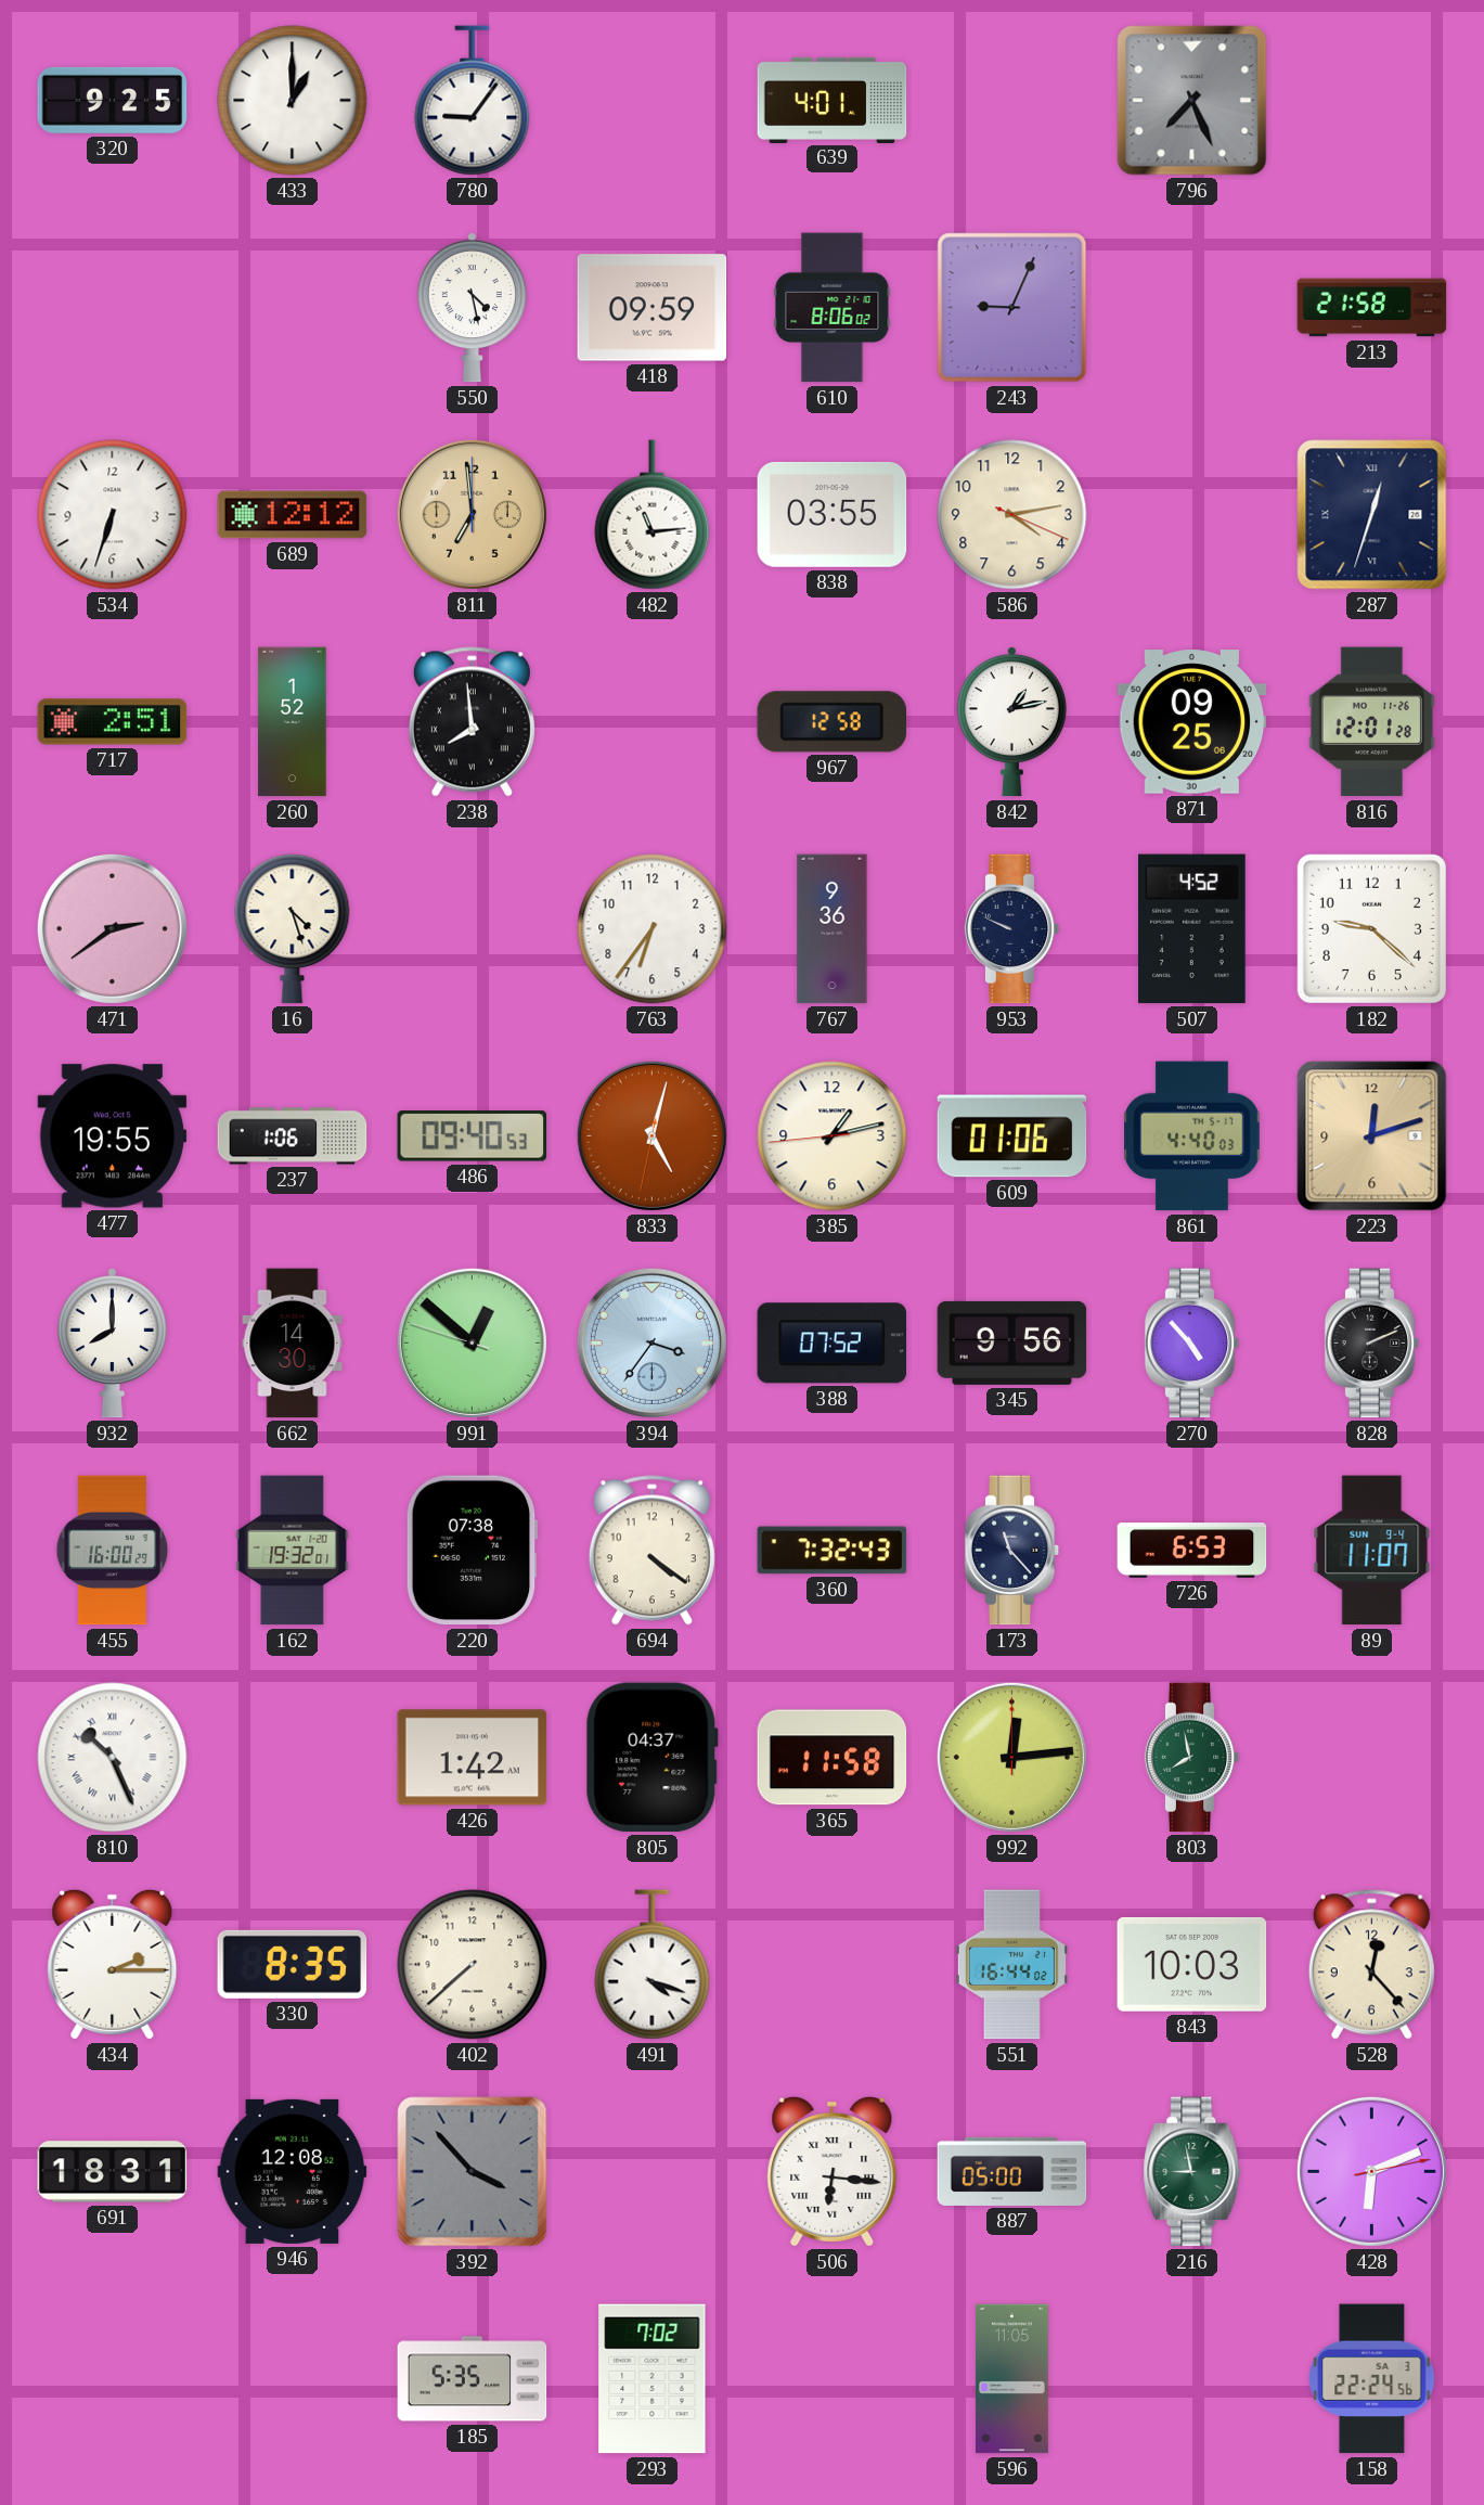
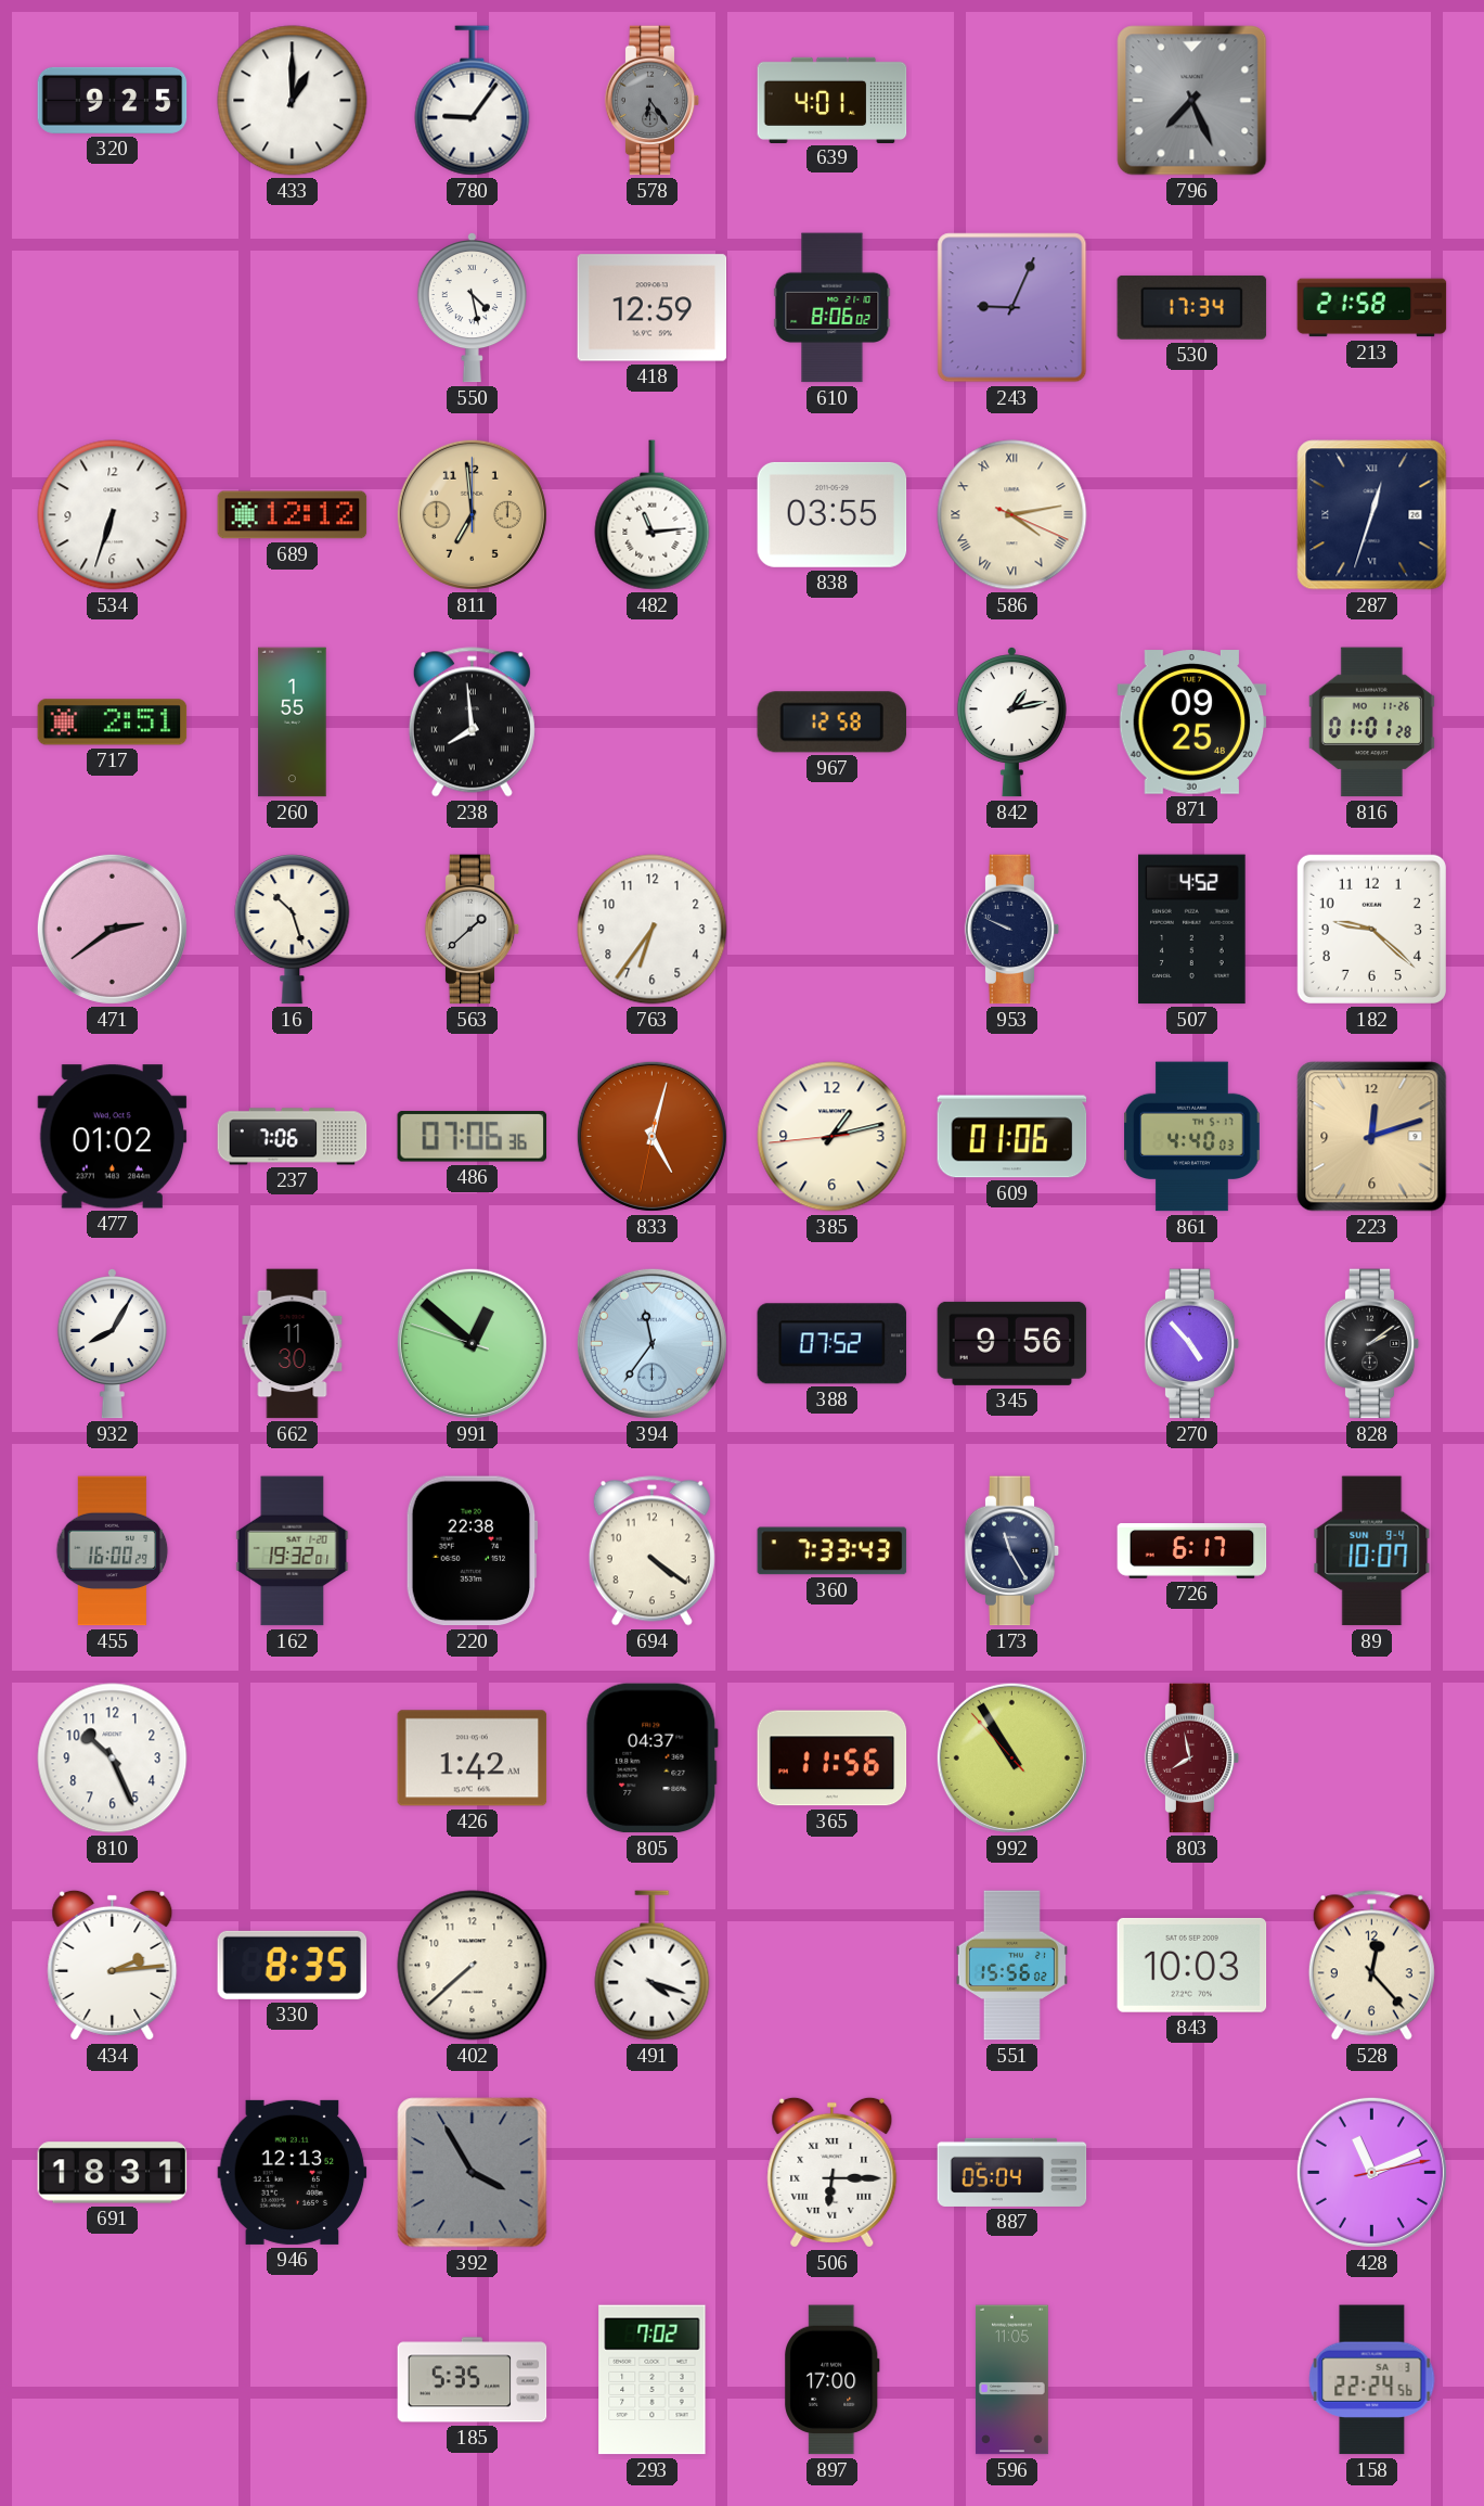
578: none -> 6:24 (653, 101)
418: 09:59 -> 12:59 (653, 308)
530: none -> 17:34 (1192, 307)
586 numerals: Arabic -> Roman (1012, 515)
260: 1:52 -> 1:55 (293, 723)
871: 09:25:06 -> 09:25:48 (1192, 723)
816: 12:01 -> 01:01 (1371, 723)
16: 4:27 -> 10:27 (293, 930)
563: none -> 1:38 (473, 930)
767: 9:36 -> none (833, 929)
477: 19:55 -> 01:02 (113, 1137)
237: 1:06 -> 7:06 (293, 1137)
486: 09:40 -> 07:06 (473, 1137)
932: 8:00 -> 8:05 (112, 1344)
662: 14:30 -> 11:30 (293, 1344)
394: 3:36 -> 11:36 (651, 1343)
828: 2:11 -> 2:09 (1372, 1344)
220: 07:38 -> 22:38 (472, 1551)
360: 7:32 -> 7:33 (833, 1551)
173: 11:23 -> 11:25 (1012, 1551)
726: 6:53 -> 6:17 (1192, 1551)
89: 11:07 -> 10:07 (1372, 1551)
810 numerals: Roman -> Arabic (113, 1759)
365: 11:58 -> 11:56 (833, 1759)
992: 12:14 -> 10:54 (1011, 1757)
803 dial: green -> burgundy (1192, 1759)
434: 2:15 -> 2:14 (113, 1965)
551: 16:44 -> 15:56 (1011, 1966)
946: 12:08 -> 12:13 (293, 2172)
392: 3:53 -> 3:55 (473, 2173)
506: 6:16 -> 6:15 (833, 2172)
887: 05:00 -> 05:04 (1012, 2172)
216: 8:58 -> none (1192, 2172)
428: 6:11 -> 11:11 (1371, 2172)
897: none -> 17:00 (833, 2380)
